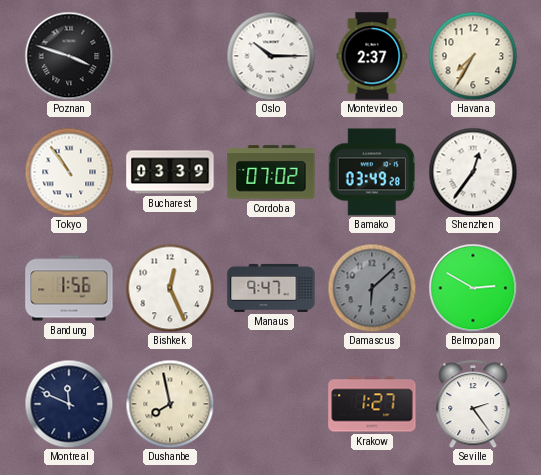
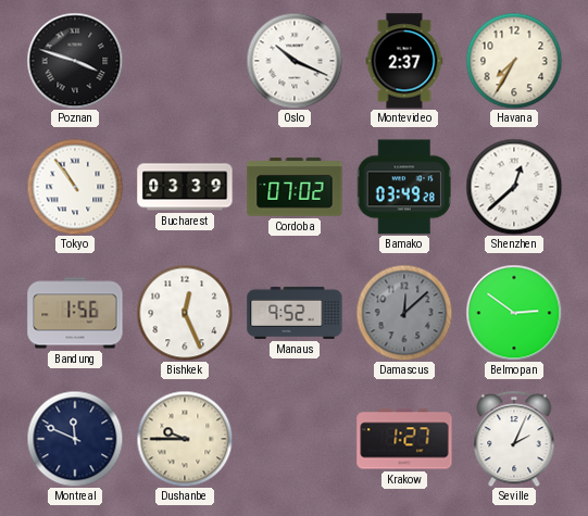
Oslo: 10:15 -> 10:19 (295, 61)
Shenzhen: 12:36 -> 12:38 (514, 187)
Manaus: 9:47 -> 9:52 (295, 313)
Damascus: 6:08 -> 12:08 (404, 313)
Belmopan: 2:50 -> 2:51 (514, 313)
Dushanbe: 7:58 -> 9:45 (185, 439)
Seville: 2:24 -> 2:04 (514, 439)
